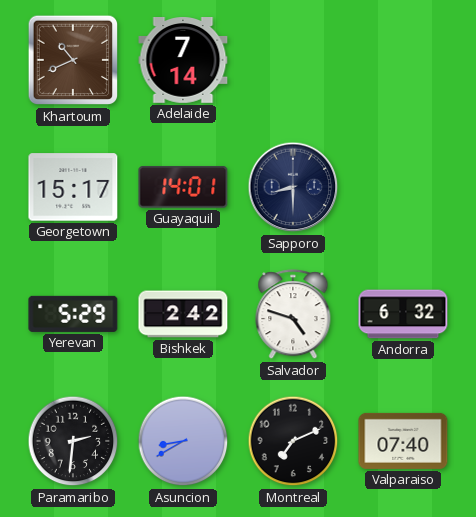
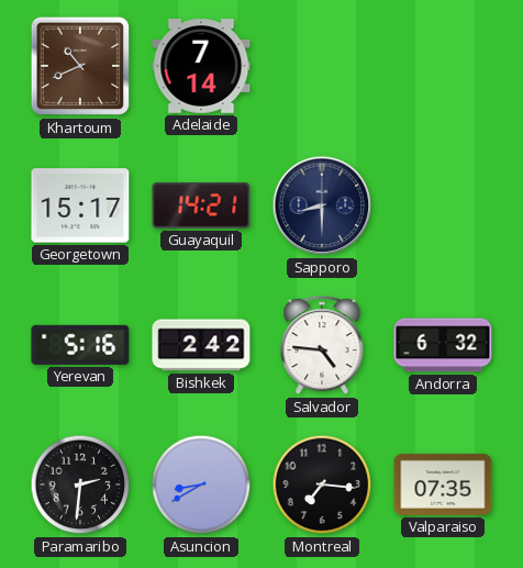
Guayaquil: 14:01 -> 14:21 (201, 205)
Yerevan: 5:29 -> 5:16 (80, 345)
Salvador: 4:48 -> 4:46 (322, 346)
Montreal: 7:11 -> 7:16 (322, 485)
Valparaiso: 07:40 -> 07:35 (443, 485)
